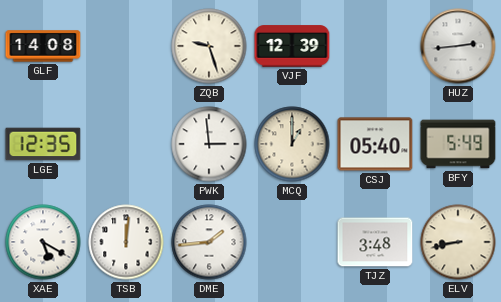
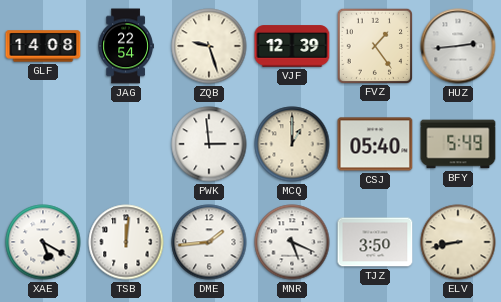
JAG: none -> 22:54 (126, 46)
FVZ: none -> 1:24 (374, 45)
LGE: 12:35 -> none (43, 144)
MNR: none -> 5:19 (292, 242)
TJZ: 3:48 -> 3:50 (375, 242)
